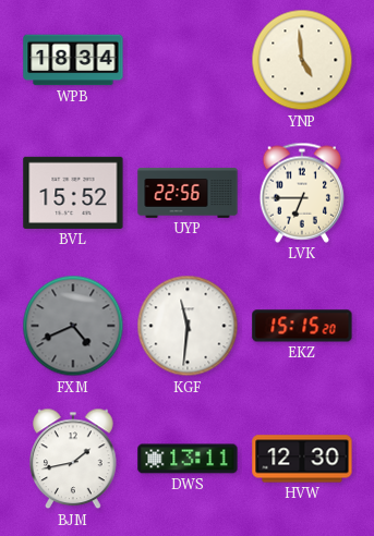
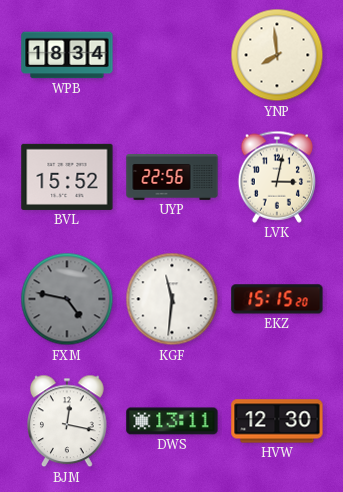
YNP: 4:59 -> 7:59 (277, 55)
LVK: 6:45 -> 3:02 (276, 177)
FXM: 4:41 -> 4:47 (67, 299)
BJM: 1:43 -> 12:17 (68, 421)
